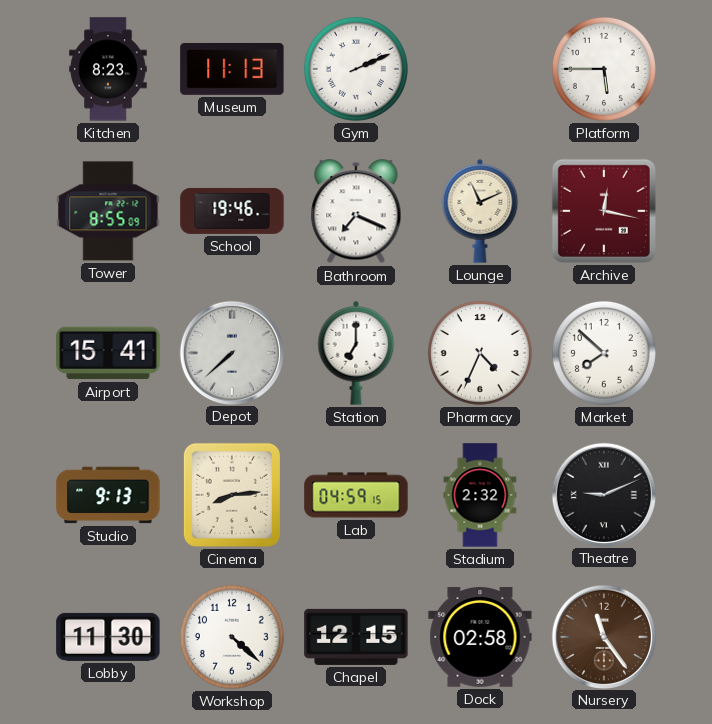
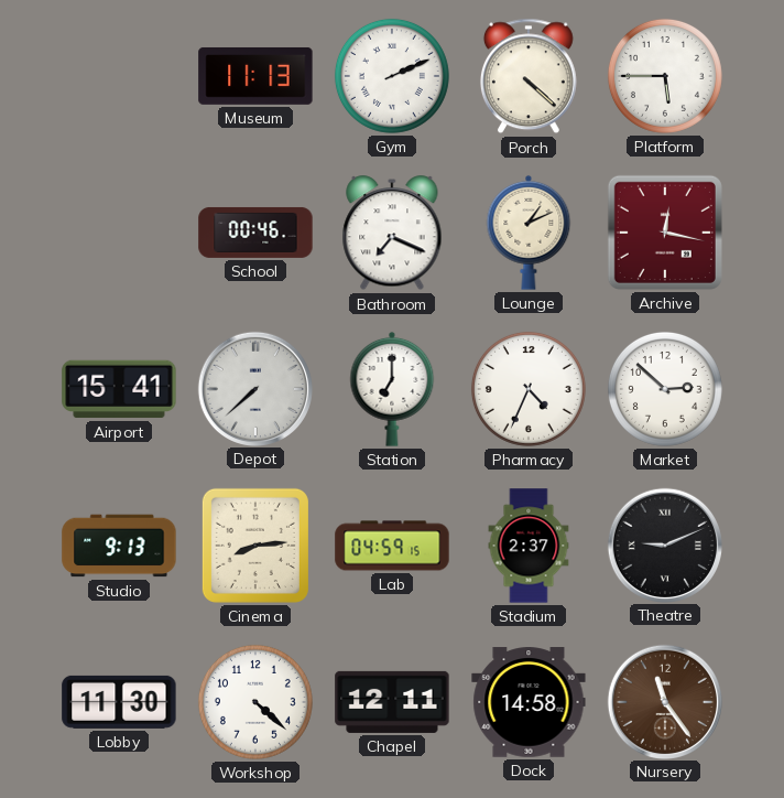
Kitchen: 8:23 -> none (108, 69)
Porch: none -> 4:22 (529, 76)
Tower: 8:55 -> none (108, 211)
School: 19:46 -> 00:46 (255, 233)
Lounge: 11:11 -> 1:11 (529, 233)
Market: 7:52 -> 2:52 (665, 389)
Stadium: 2:32 -> 2:37 (529, 546)
Chapel: 12:15 -> 12:11 (392, 702)
Dock: 02:58 -> 14:58 (529, 702)
